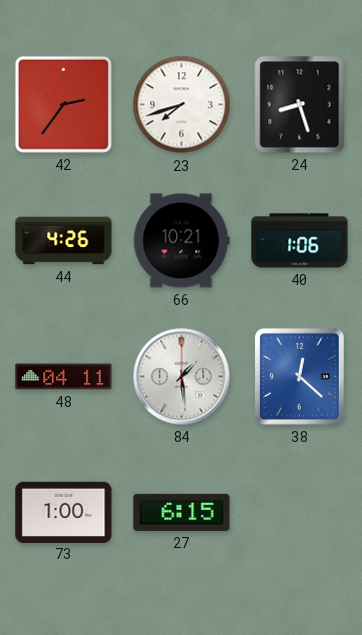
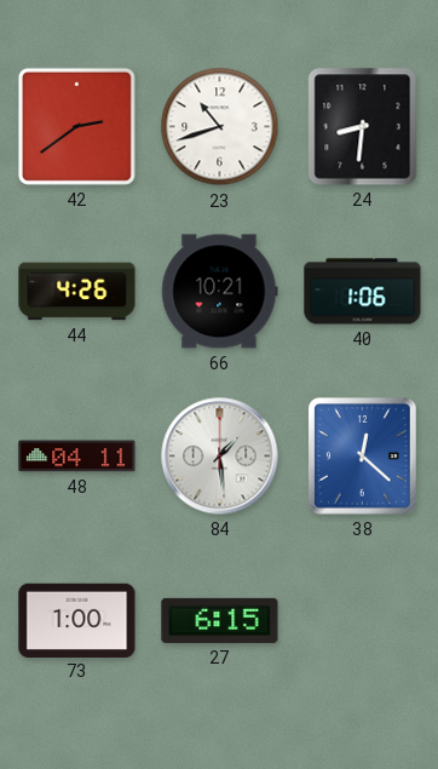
42: 2:36 -> 2:39 (76, 126)
23: 7:42 -> 10:42 (220, 127)
24: 8:27 -> 8:31 (363, 127)
